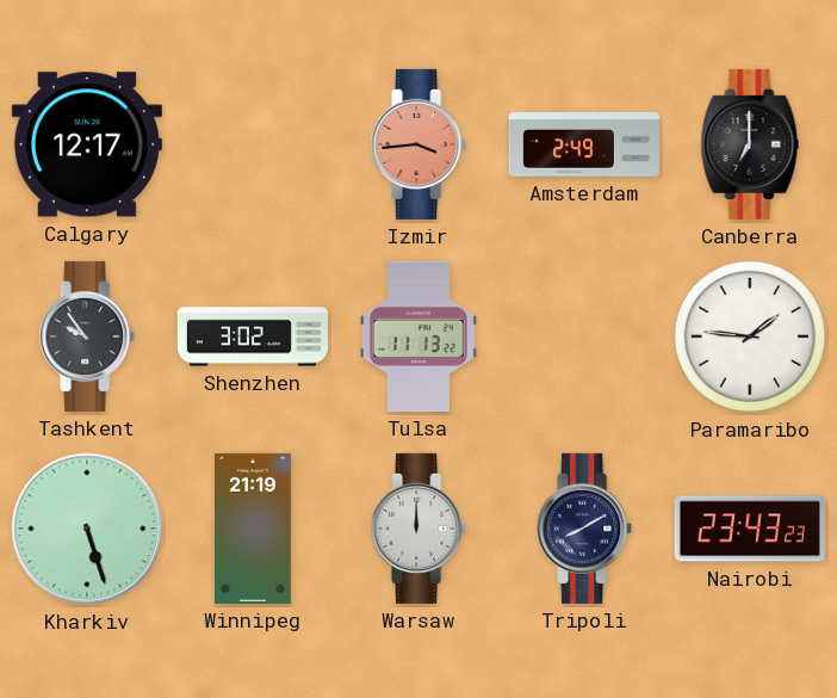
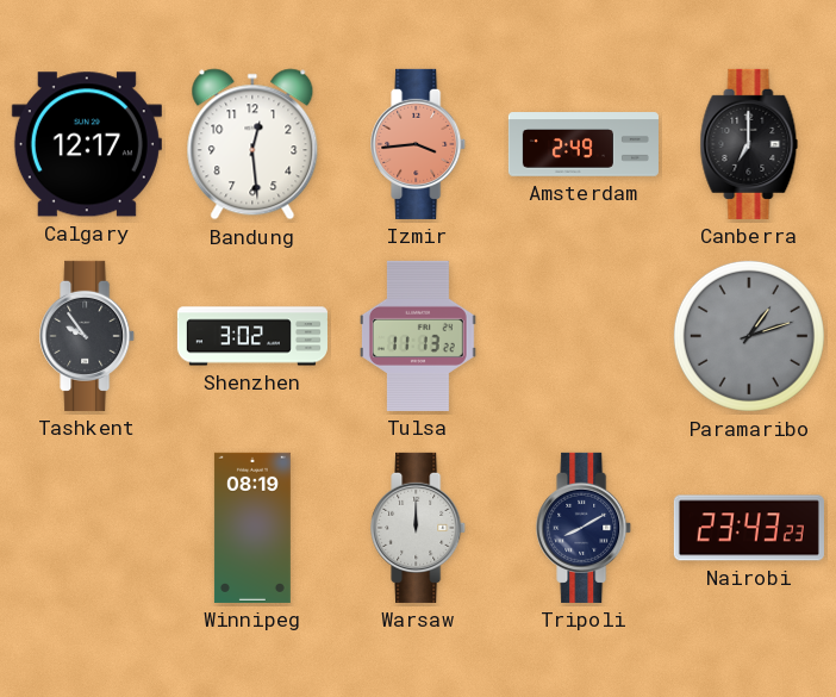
Bandung: none -> 12:29 (252, 144)
Paramaribo: 1:46 -> 1:12 (749, 336)
Paramaribo dial: white -> grey (749, 336)
Kharkiv: 5:27 -> none (87, 529)
Winnipeg: 21:19 -> 08:19 (252, 528)
